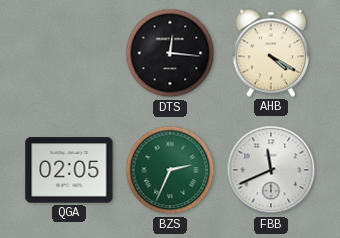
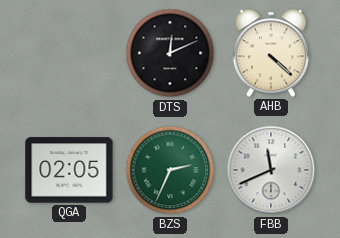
DTS: 12:16 -> 12:11 (170, 53)
AHB: 4:20 -> 4:22 (270, 53)
